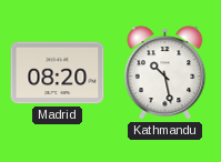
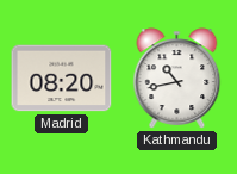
Kathmandu: 10:28 -> 10:43 (177, 79)
